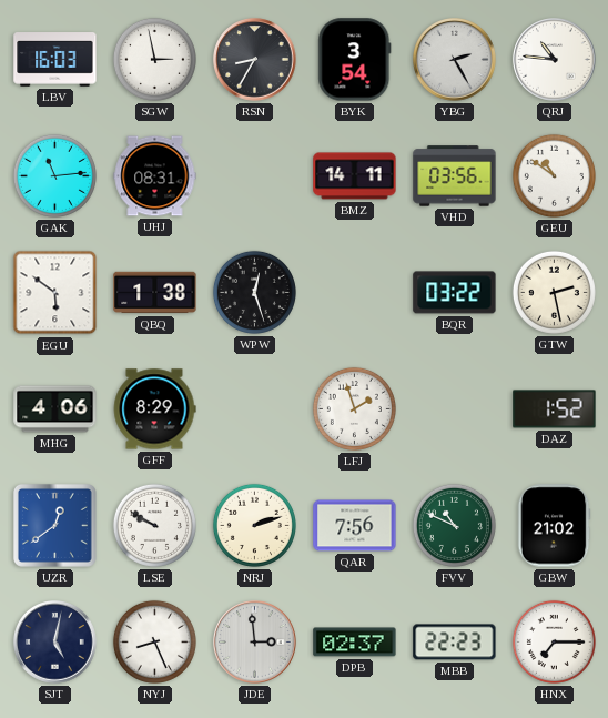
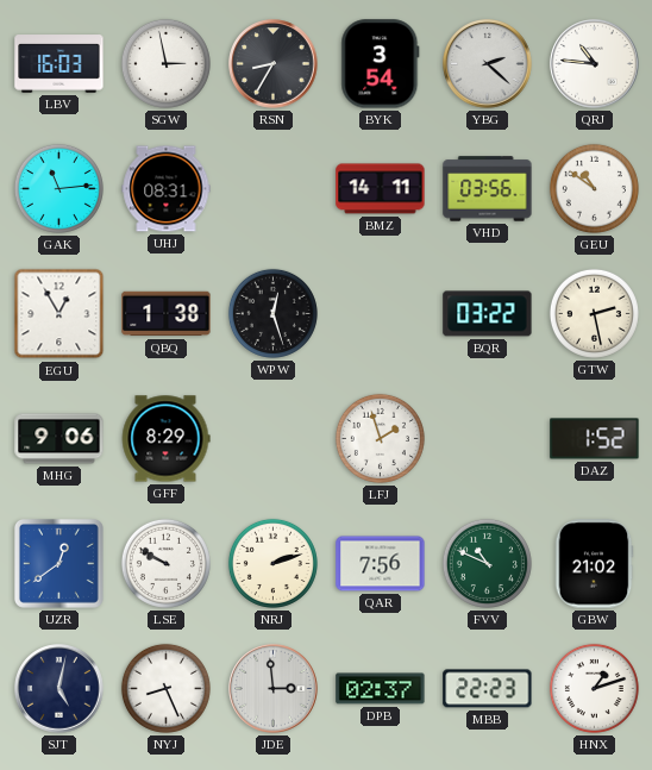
YBG: 2:25 -> 2:22 (488, 64)
EGU: 5:51 -> 12:55 (59, 314)
MHG: 4:06 -> 9:06 (59, 439)
HNX: 7:15 -> 1:12 (594, 688)
